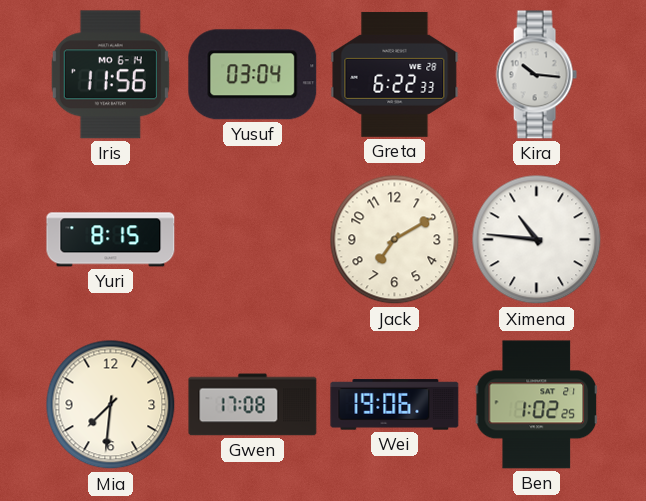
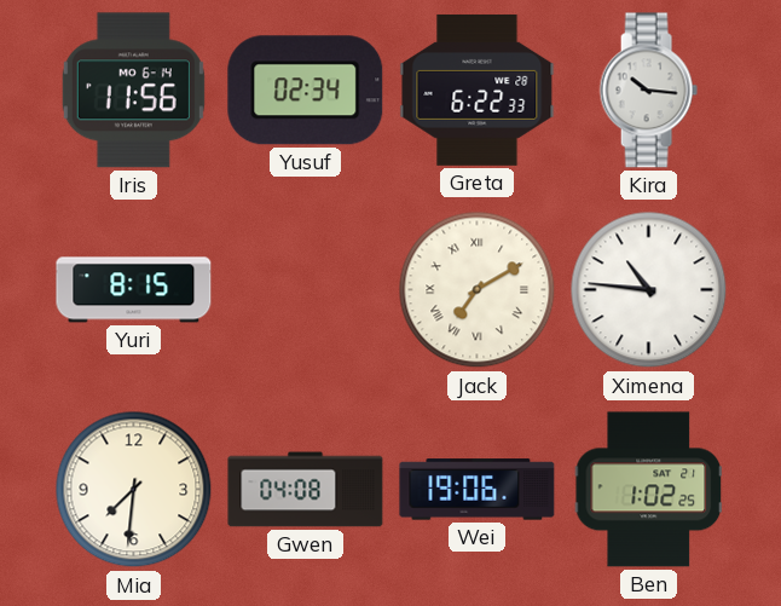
Yusuf: 03:04 -> 02:34 (306, 91)
Jack numerals: Arabic -> Roman (478, 290)
Gwen: 17:08 -> 04:08 (306, 490)
